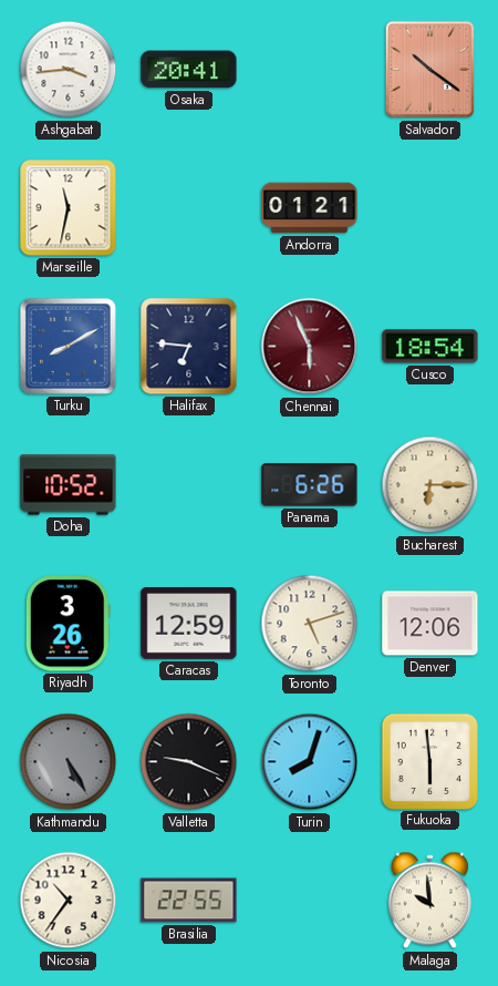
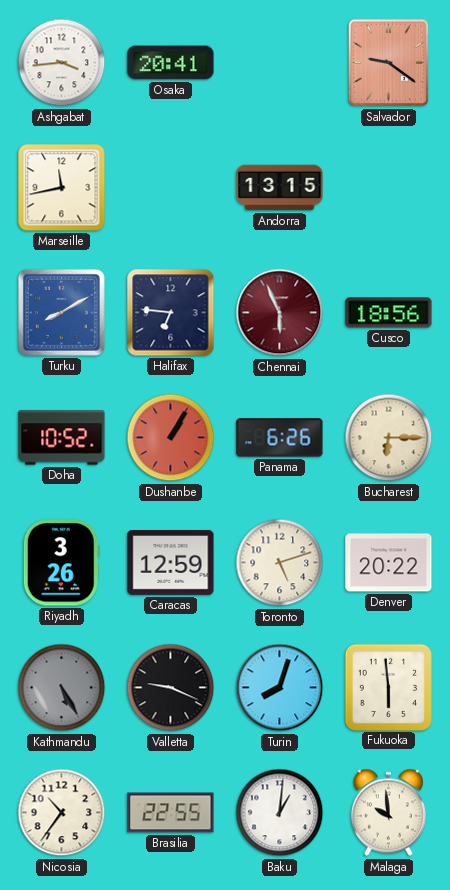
Salvador: 10:21 -> 9:21 (389, 63)
Marseille: 11:32 -> 11:43 (62, 188)
Andorra: 01:21 -> 13:15 (280, 188)
Cusco: 18:54 -> 18:56 (389, 313)
Dushanbe: none -> 1:05 (171, 438)
Denver: 12:06 -> 20:22 (389, 563)
Baku: none -> 1:01 (280, 813)
